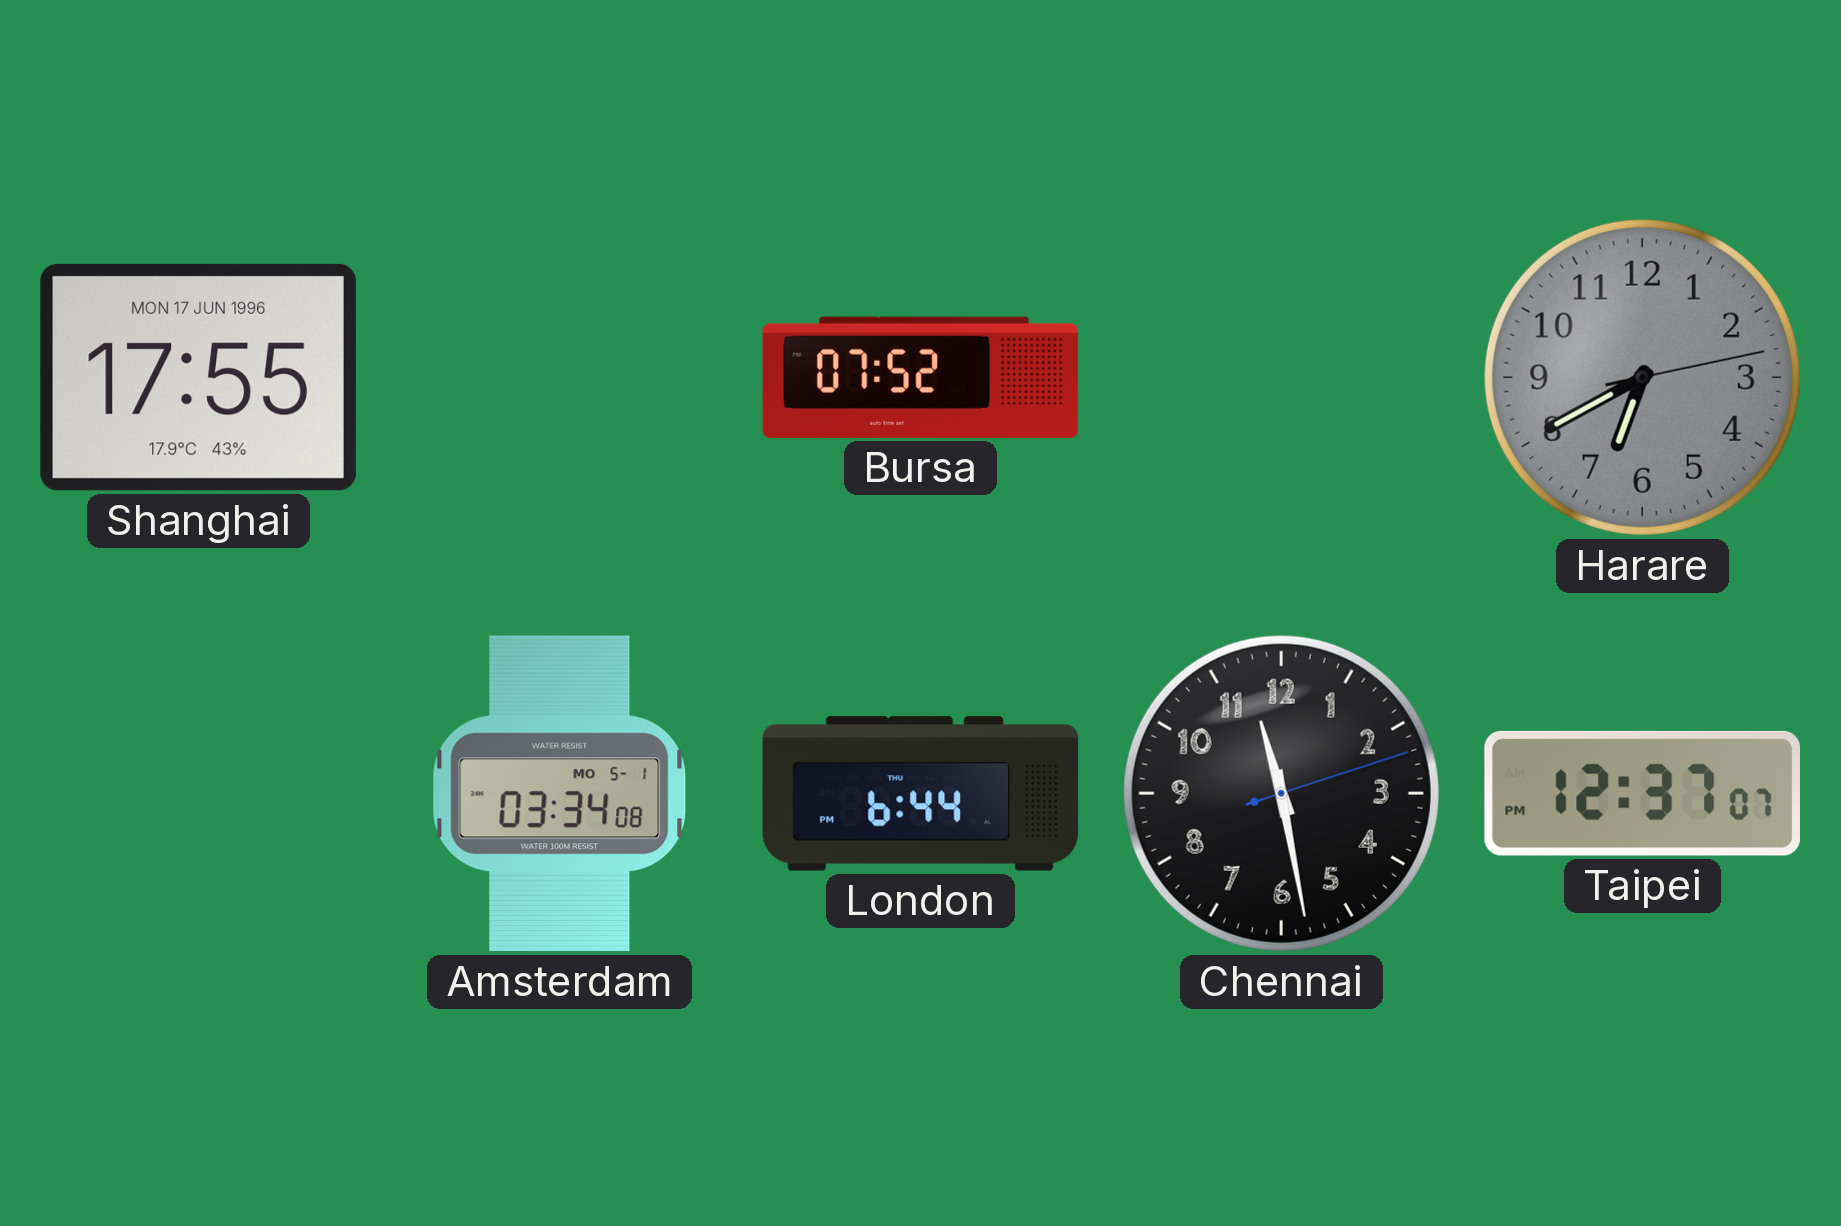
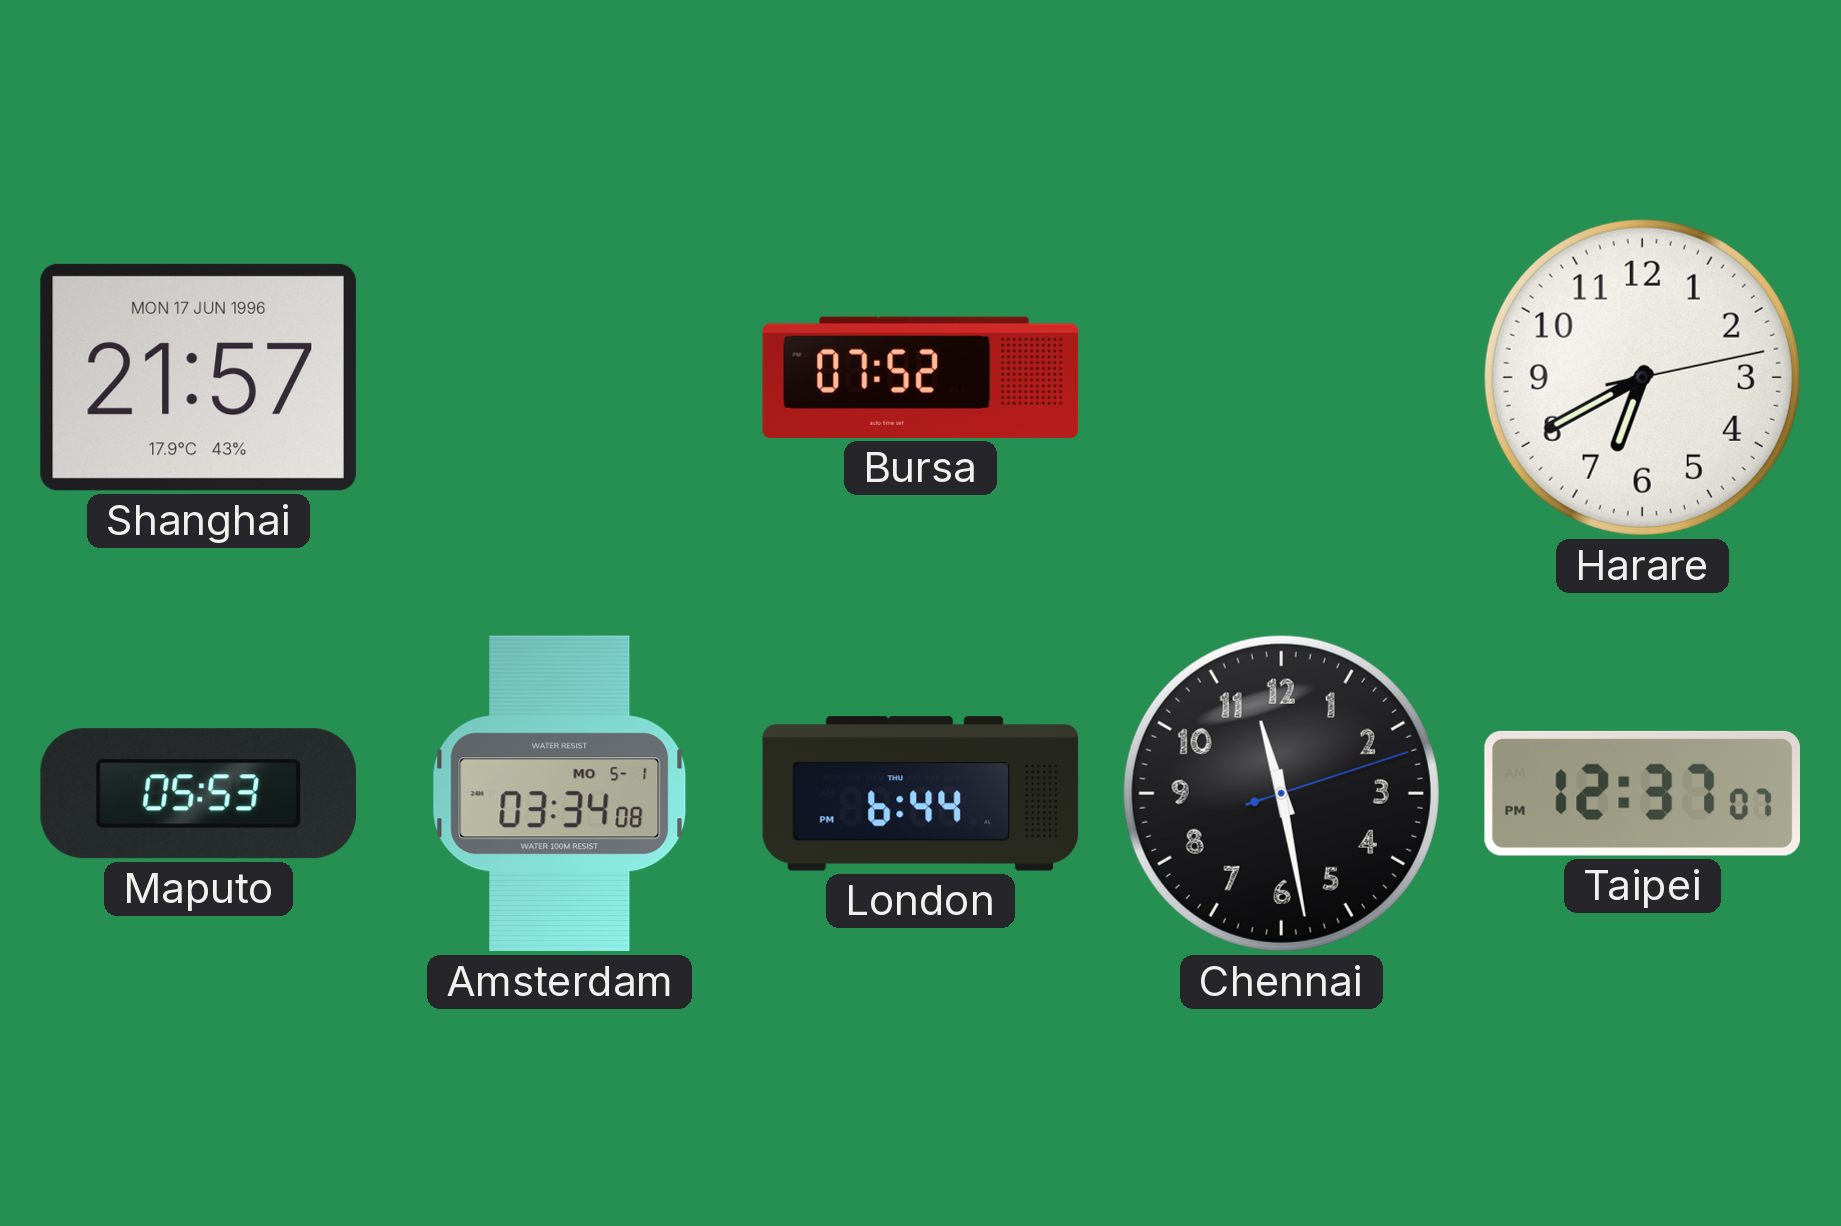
Shanghai: 17:55 -> 21:57 (198, 377)
Harare dial: grey -> white (1642, 377)
Maputo: none -> 05:53 (198, 794)
